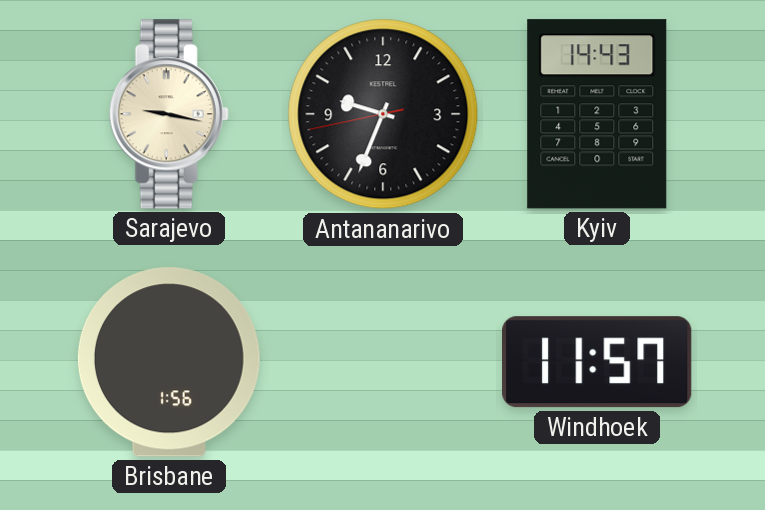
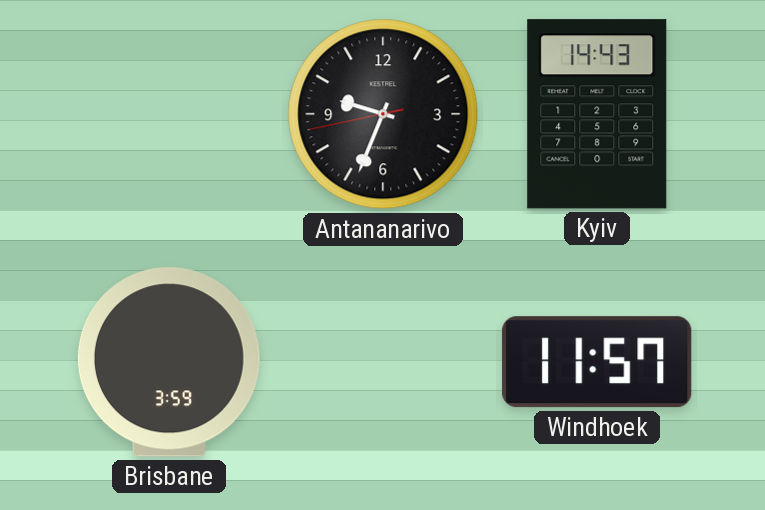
Sarajevo: 9:17 -> none (169, 114)
Brisbane: 1:56 -> 3:59 (169, 362)
